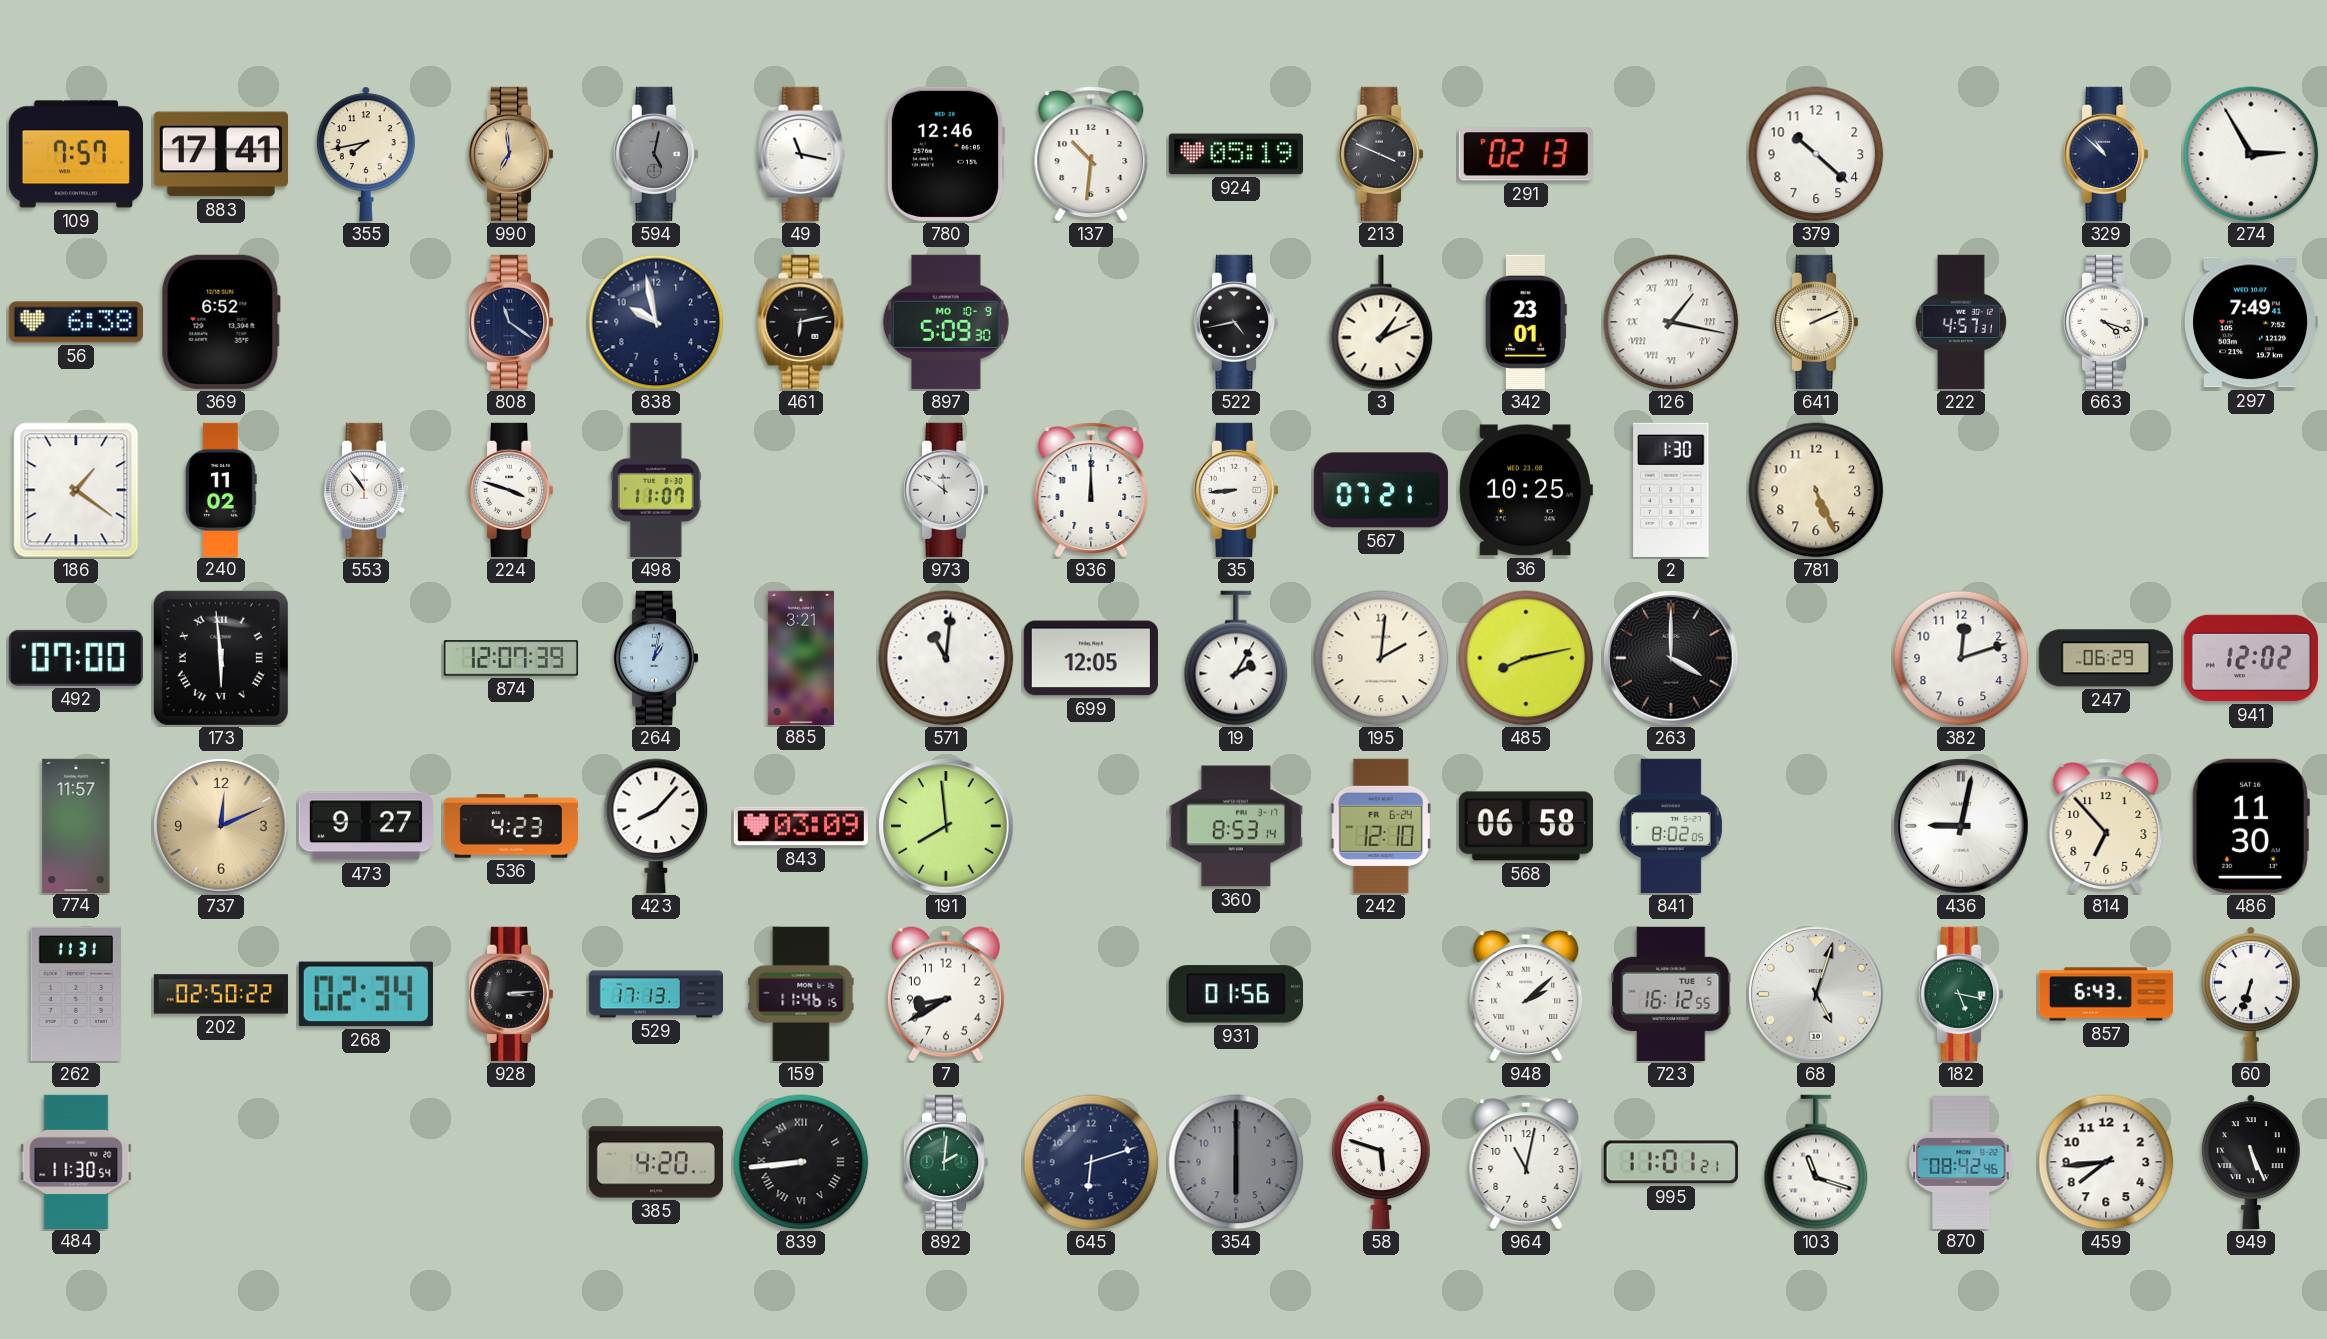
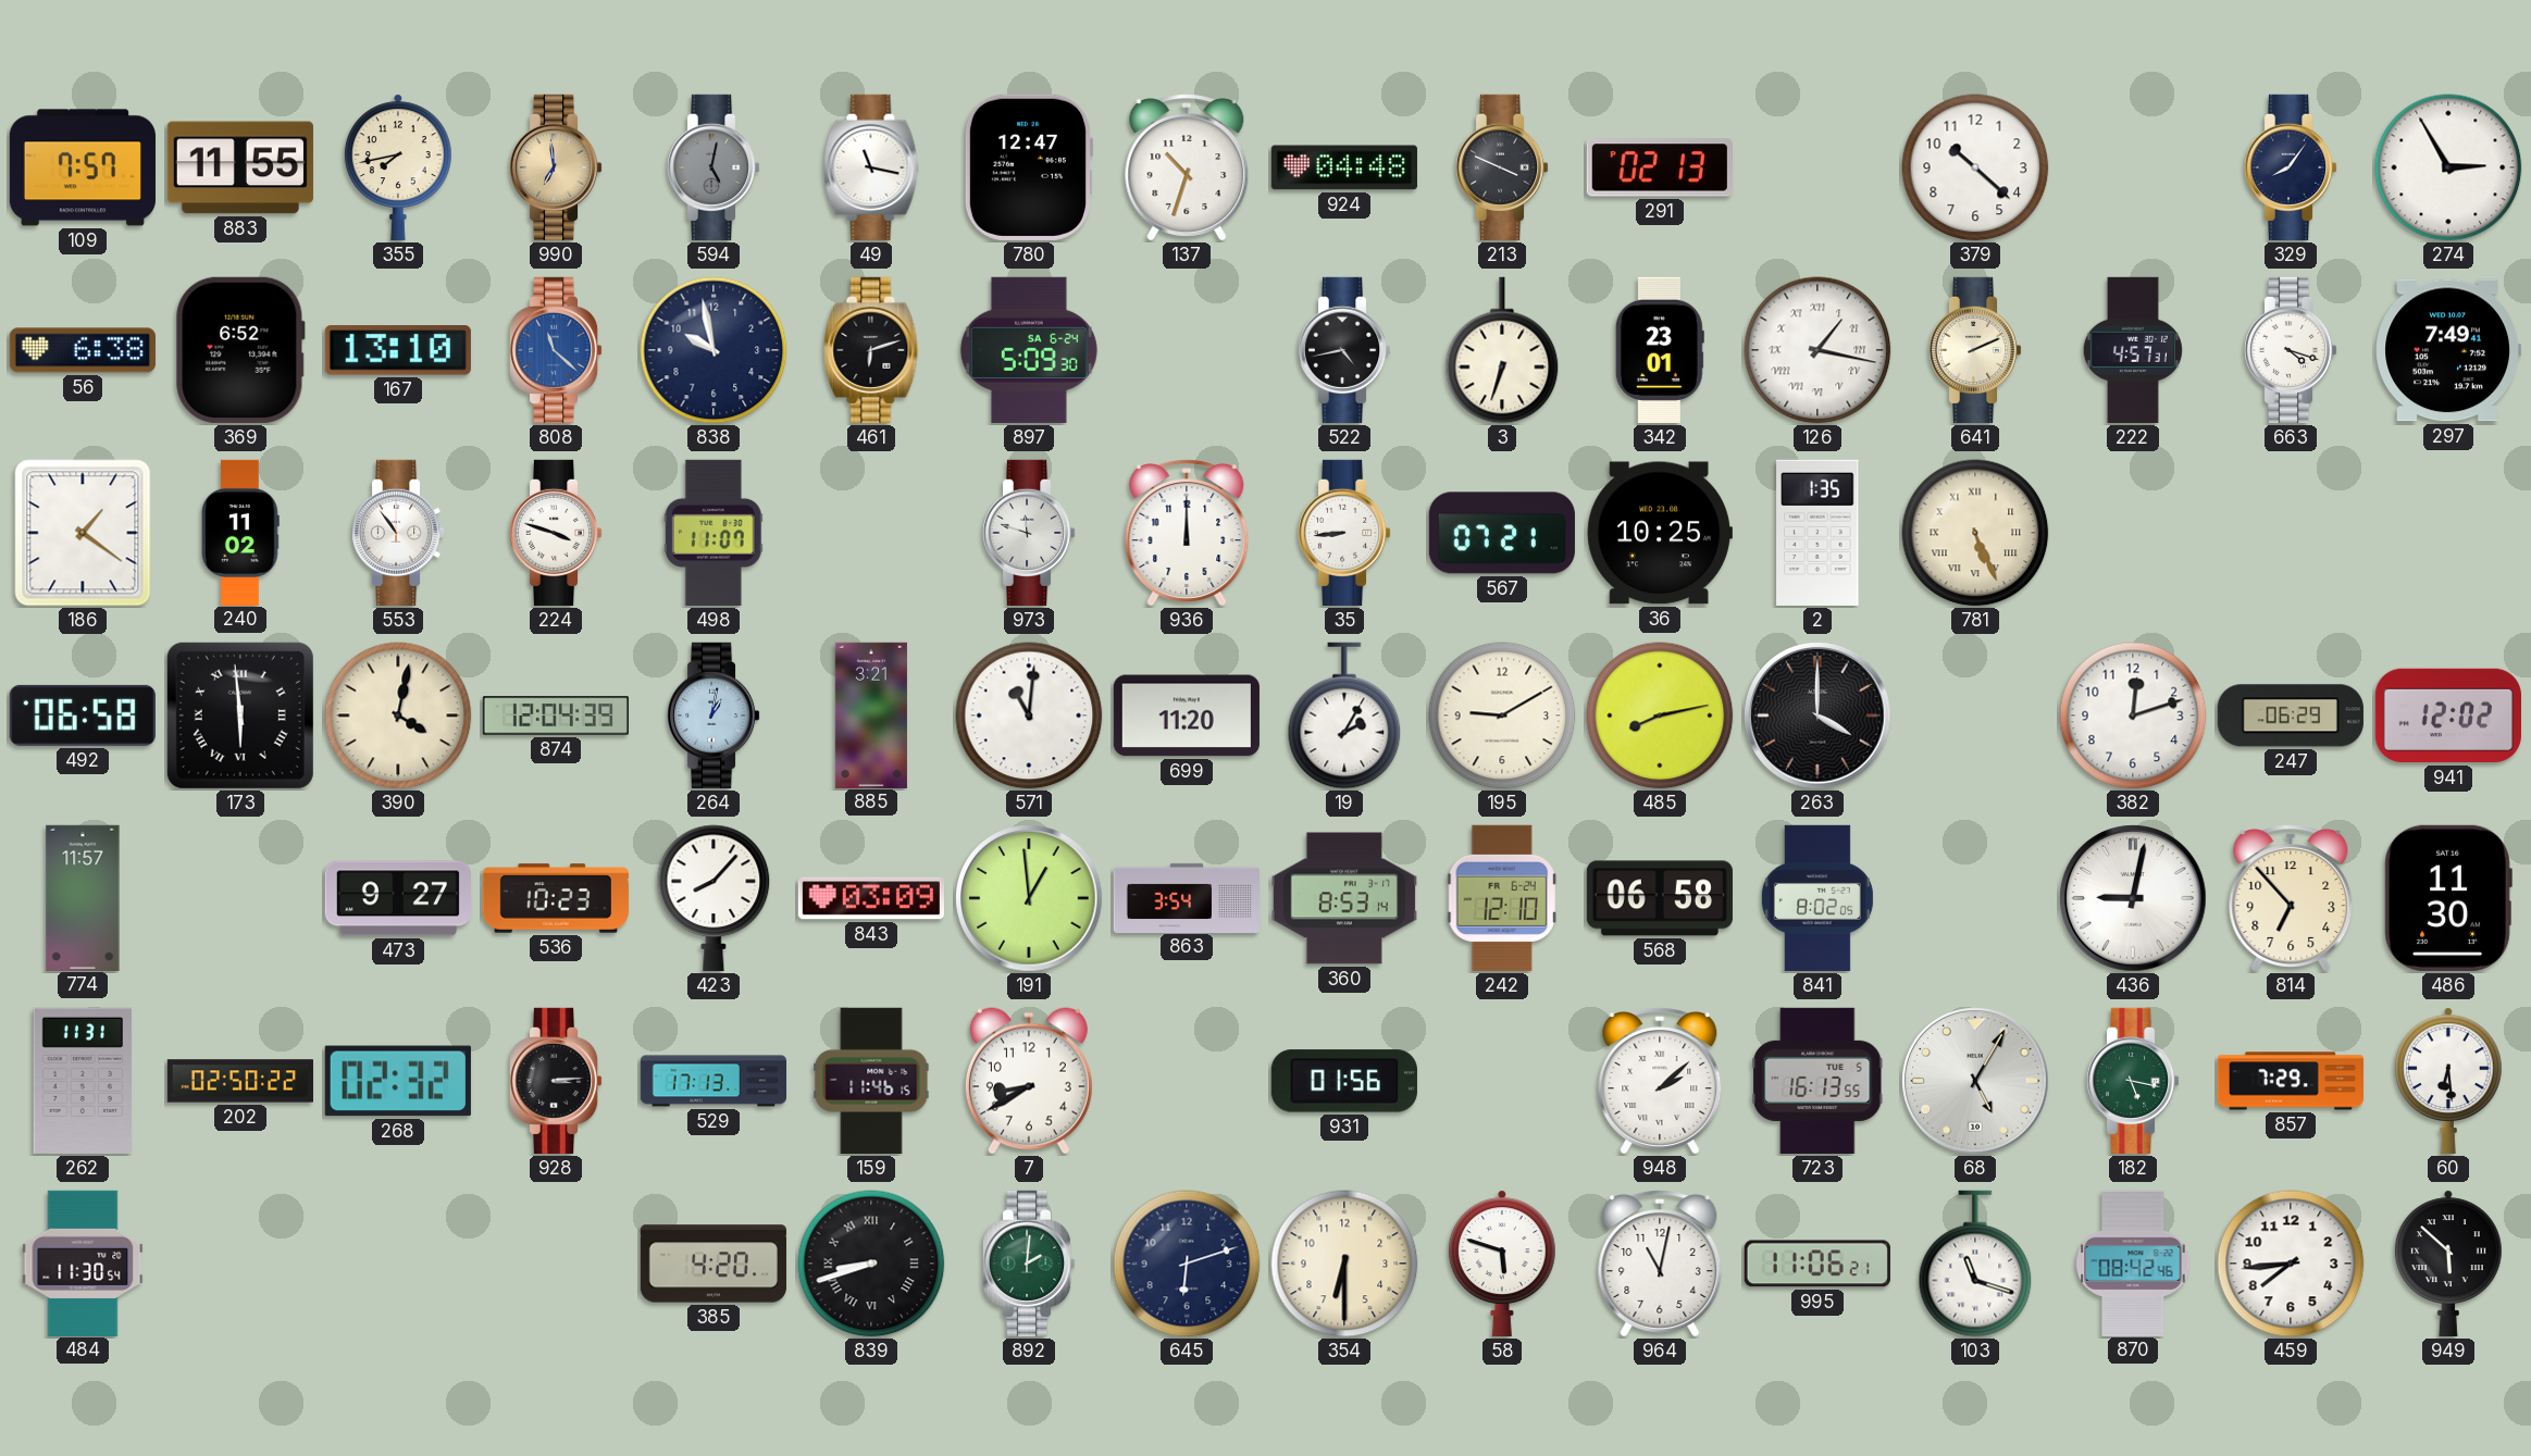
883: 17:41 -> 11:55 (240, 167)
780: 12:46 -> 12:47 (1028, 167)
137: 10:31 -> 10:33 (1187, 167)
924: 05:19 -> 04:48 (1344, 167)
329: 10:52 -> 8:06 (2291, 167)
167: none -> 13:10 (398, 350)
808: 11:21 -> 11:22 (556, 350)
808 dial: navy -> blue (556, 350)
461: 6:13 -> 6:12 (871, 350)
897 date: MO 10-9 -> SA 6-24 (1029, 350)
3: 1:11 -> 6:33 (1502, 350)
973: 11:51 -> 11:48 (1029, 533)
2: 1:30 -> 1:35 (1817, 533)
781 numerals: Arabic -> Roman (1975, 533)
492: 07:00 -> 06:58 (83, 715)
390: none -> 4:02 (398, 715)
874: 12:07 -> 12:04 (555, 715)
699: 12:05 -> 11:20 (1187, 715)
195: 2:01 -> 9:10 (1502, 715)
737: 12:11 -> none (221, 826)
536: 4:23 -> 10:23 (556, 898)
191: 7:59 -> 12:59 (1029, 898)
863: none -> 3:54 (1186, 897)
268: 02:34 -> 02:32 (398, 1081)
723: 16:12 -> 16:13 (1817, 1081)
68: 5:03 -> 5:05 (1975, 1081)
857: 6:43 -> 7:29 (2290, 1081)
60: 6:33 -> 6:29 (2448, 1081)
839: 8:44 -> 8:42 (871, 1264)
354: 6:00 -> 6:30 (1344, 1264)
354 dial: grey -> cream (1344, 1264)
995: 11:01 -> 11:06 (1817, 1264)
949: 5:26 -> 5:52 (2448, 1264)
